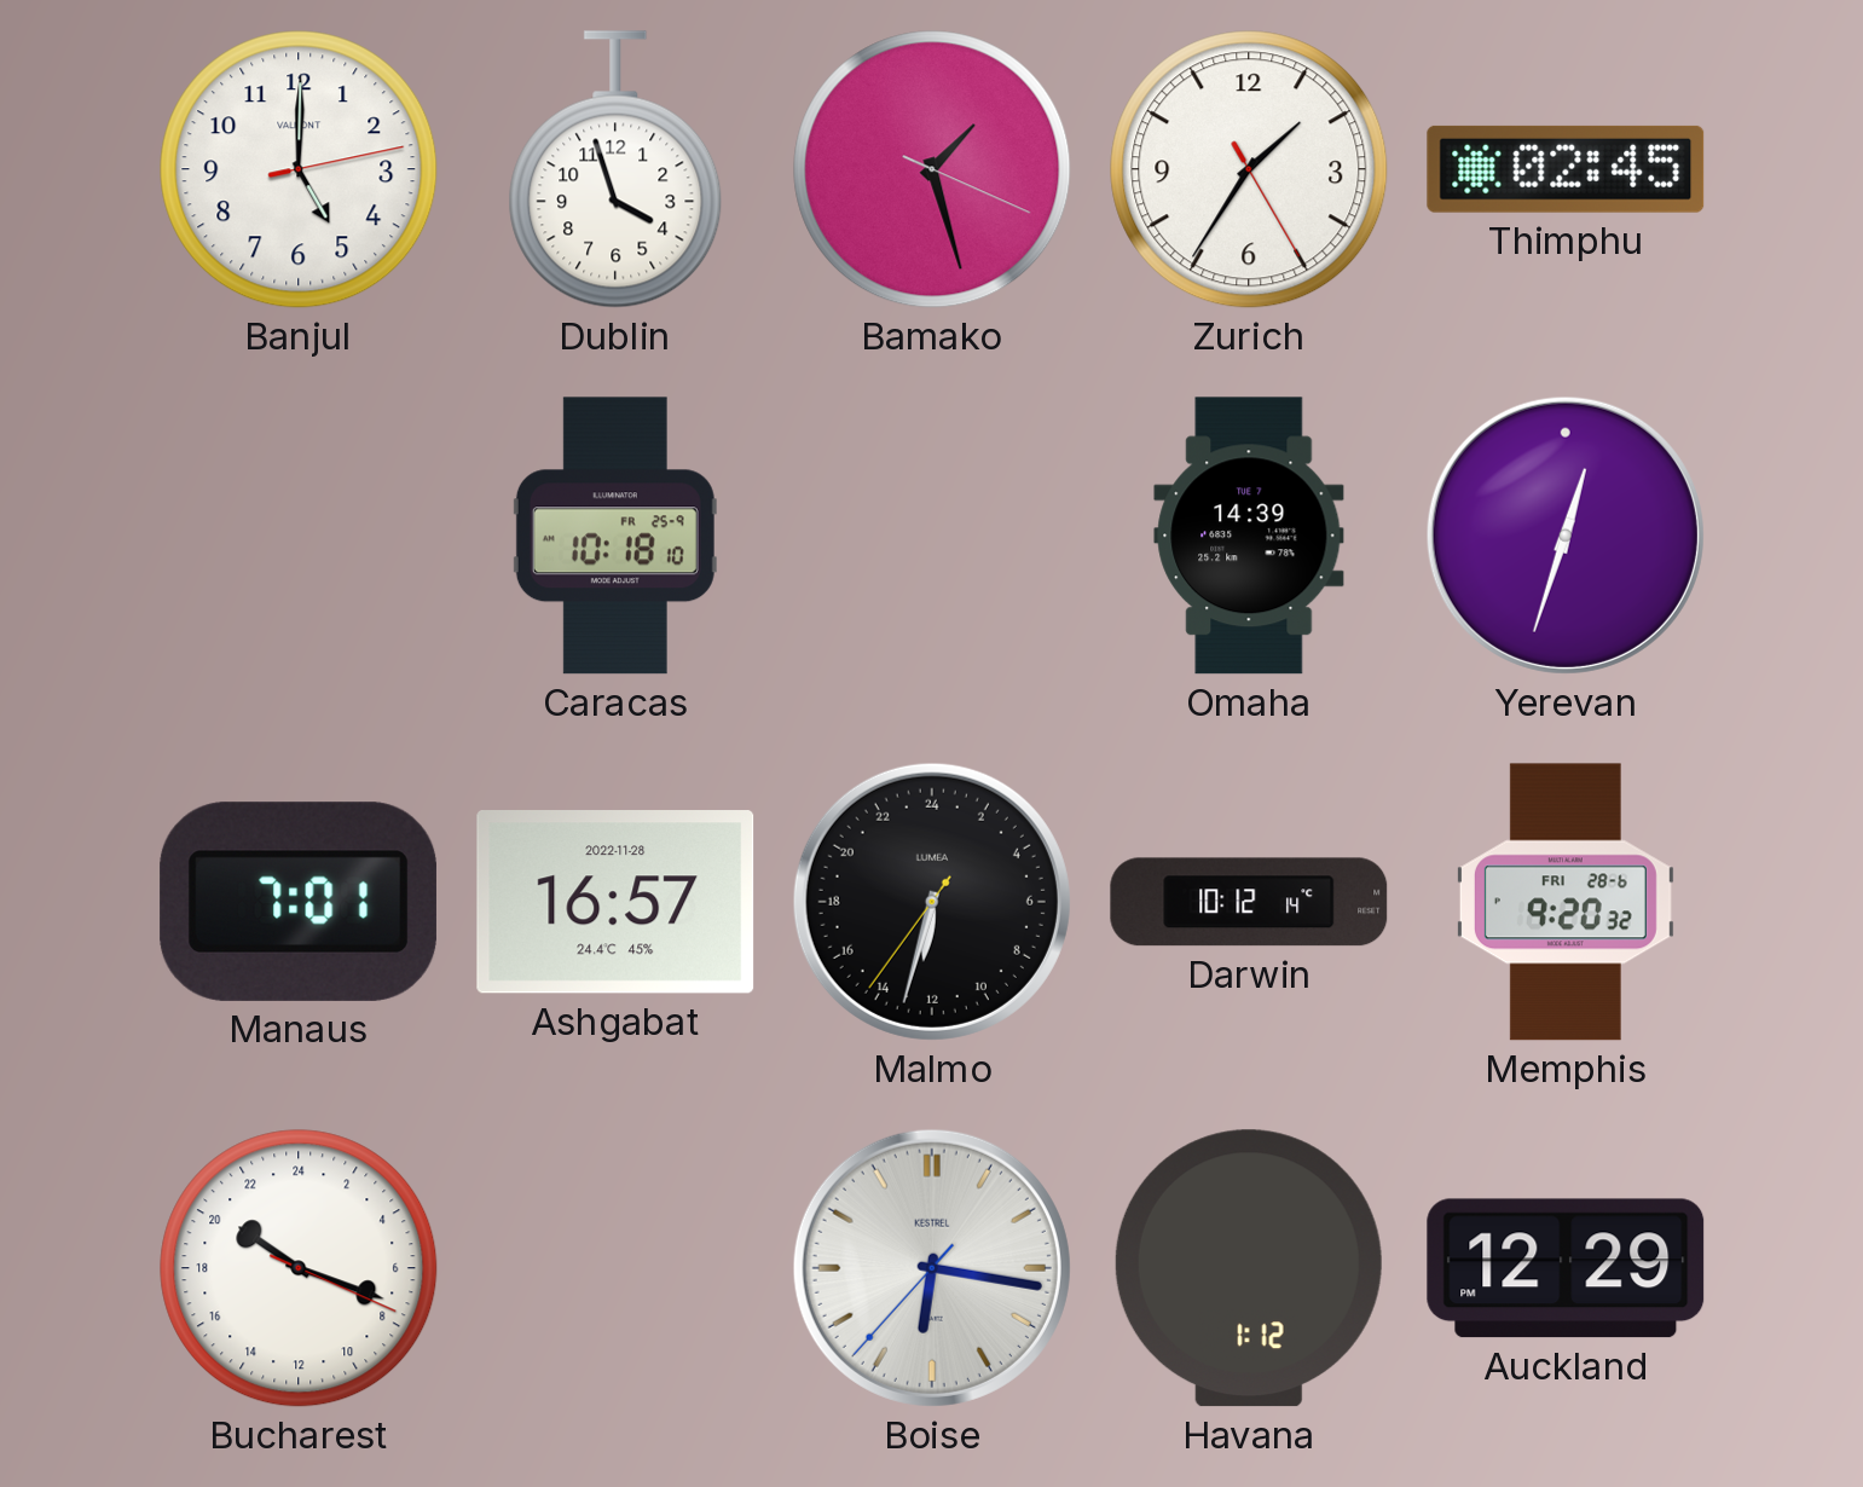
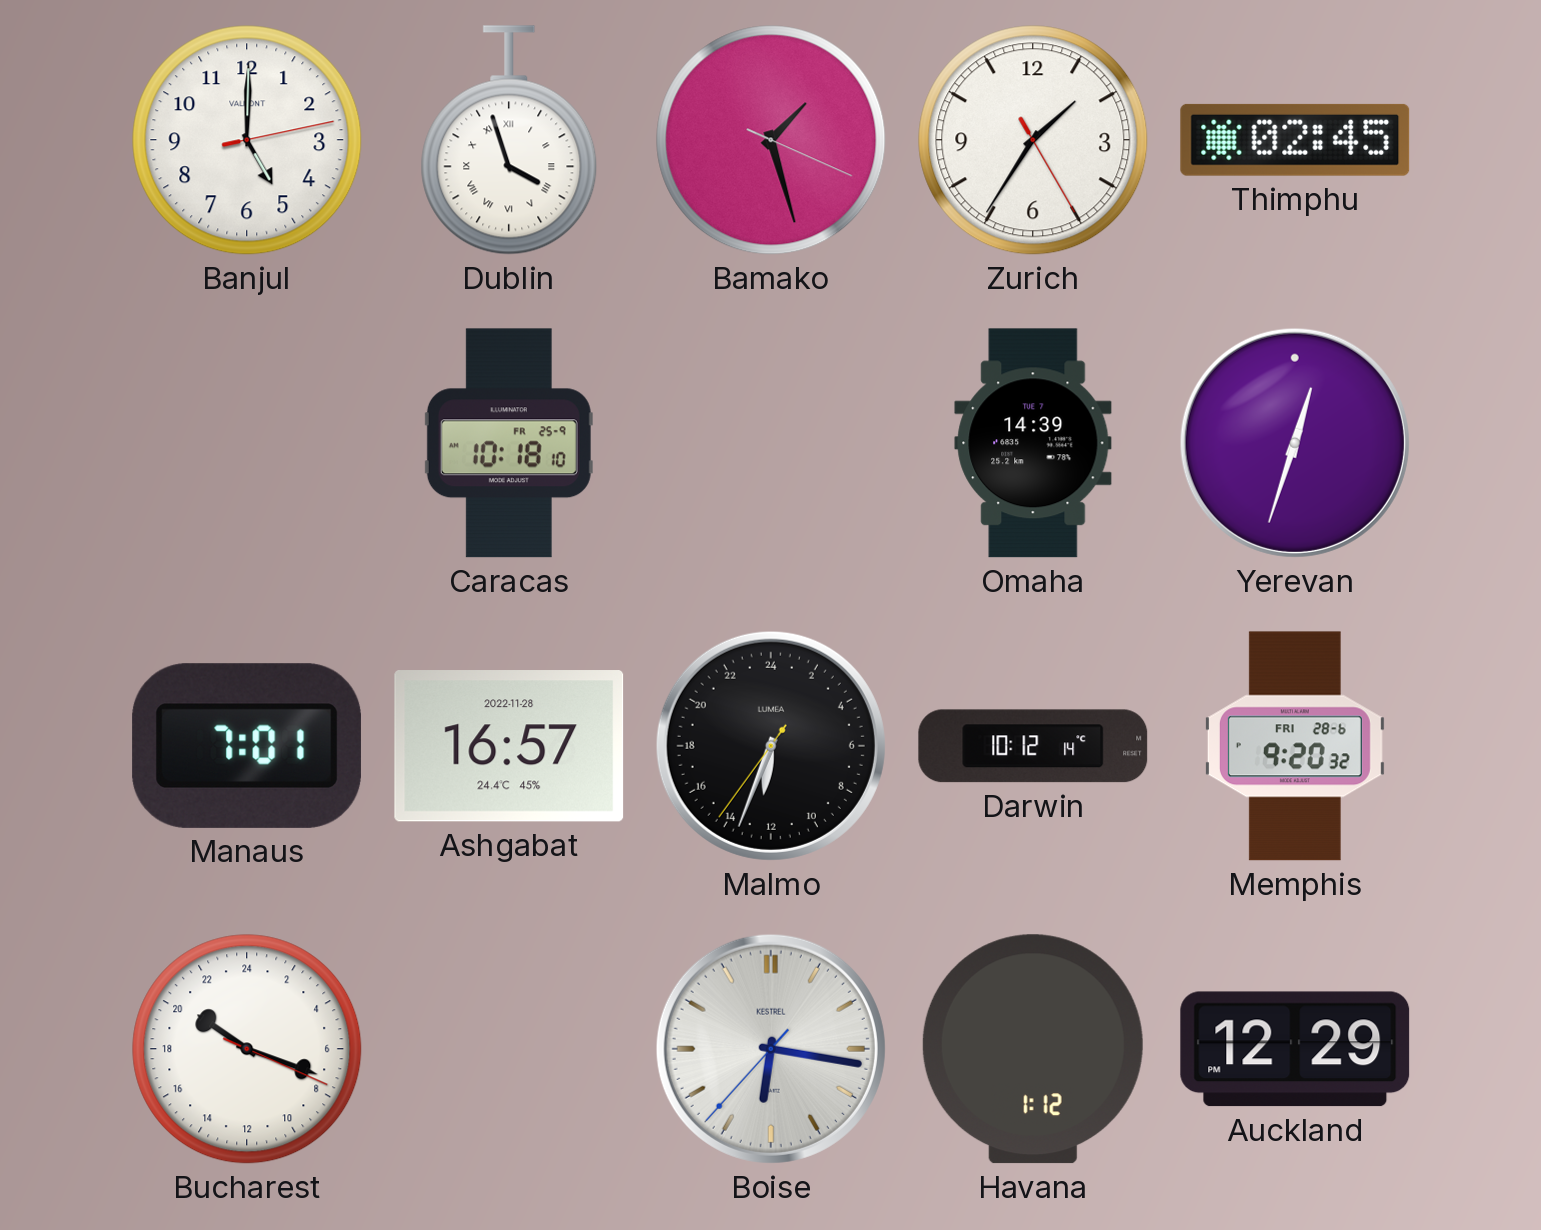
Dublin numerals: Arabic -> Roman (509, 140)
Malmo: 12:32 -> 12:33 (771, 746)
